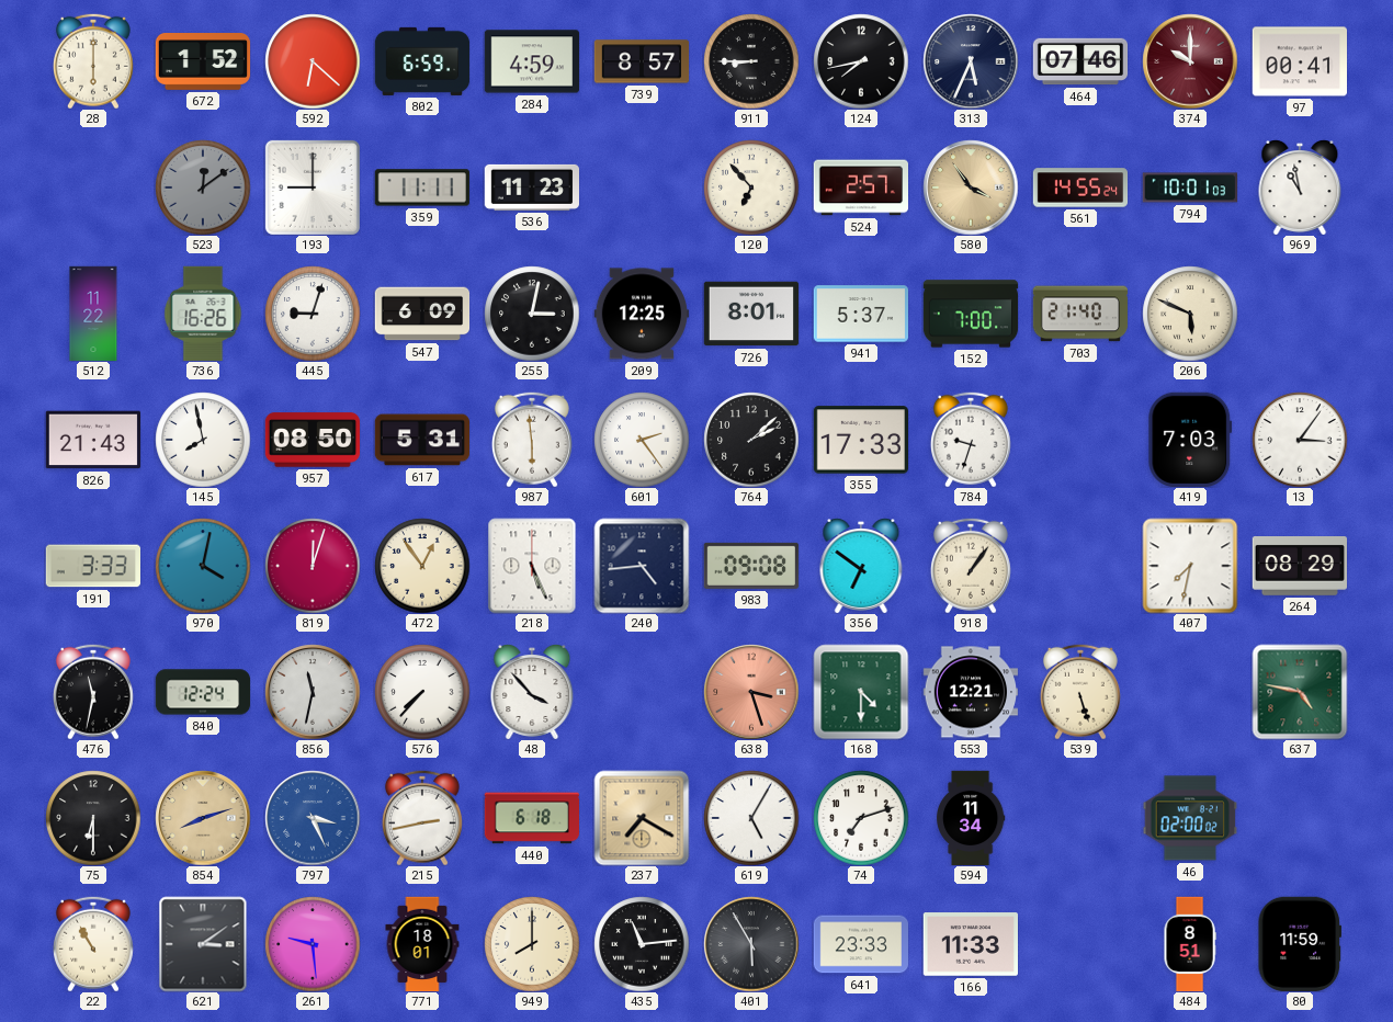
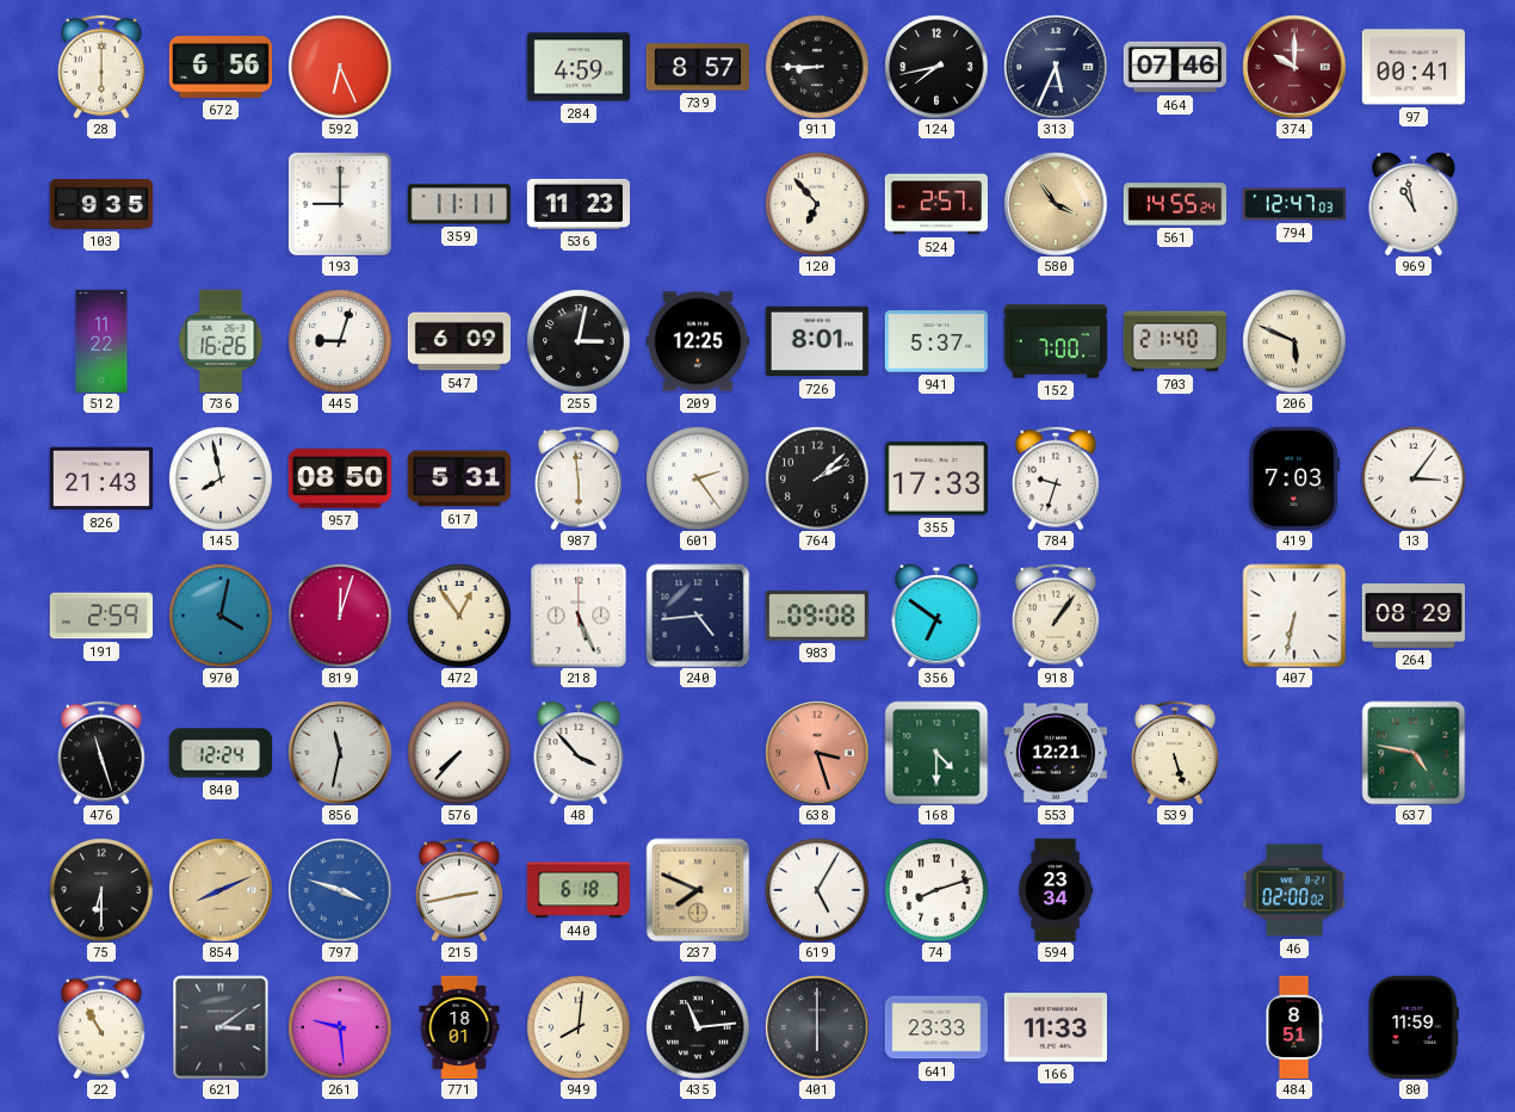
672: 1:52 -> 6:56 (221, 68)
592: 6:22 -> 6:26 (340, 67)
802: 6:59 -> none (422, 61)
103: none -> 9:35 (100, 205)
523: 12:09 -> none (203, 188)
794: 10:01 -> 12:47 (1293, 204)
191: 3:33 -> 2:59 (100, 616)
407: 7:32 -> 6:32 (1294, 616)
476: 11:32 -> 11:27 (101, 753)
854: 8:12 -> 8:11 (221, 890)
797: 3:26 -> 3:48 (340, 890)
237: 7:20 -> 7:49 (698, 890)
74: 7:12 -> 8:12 (936, 890)
594: 11:34 -> 23:34 (1056, 890)
949: 8:00 -> 8:01 (579, 1027)
401: 5:55 -> 6:00 (817, 1027)
